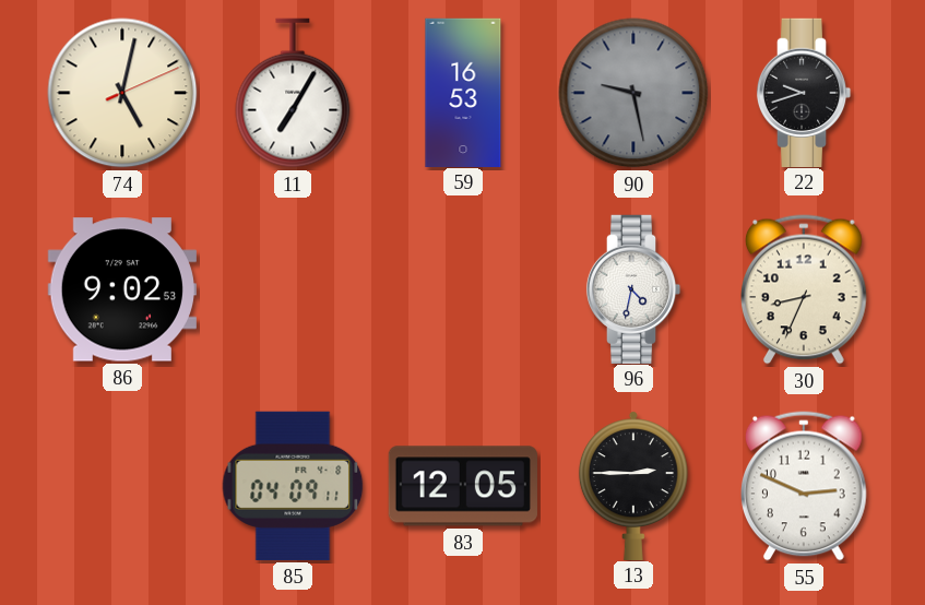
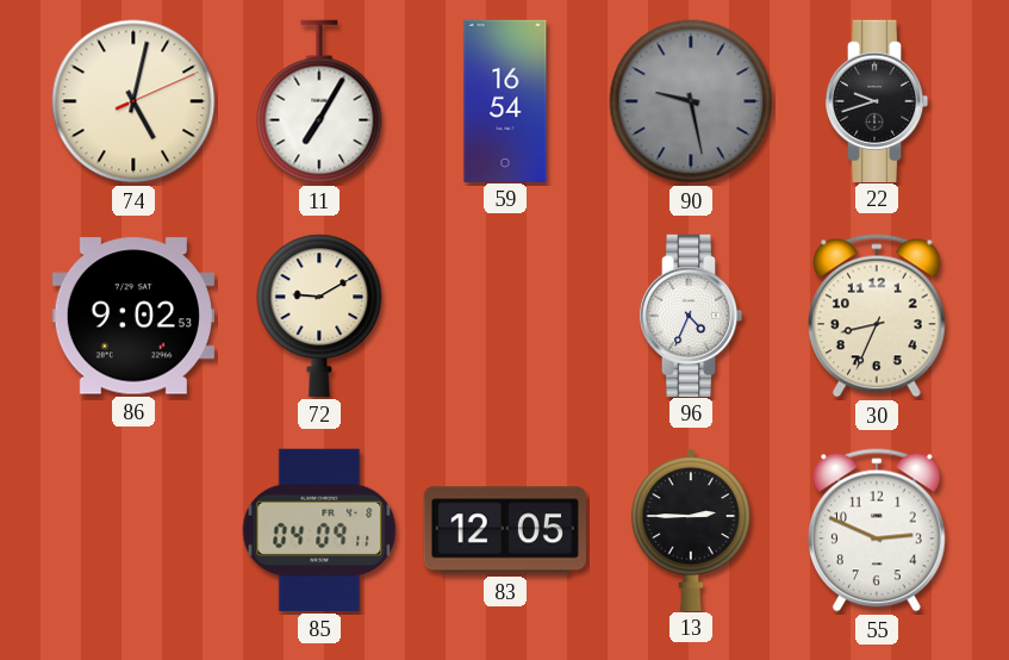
59: 16:53 -> 16:54 (505, 100)
72: none -> 9:10 (319, 316)
96: 4:32 -> 4:34 (691, 315)
